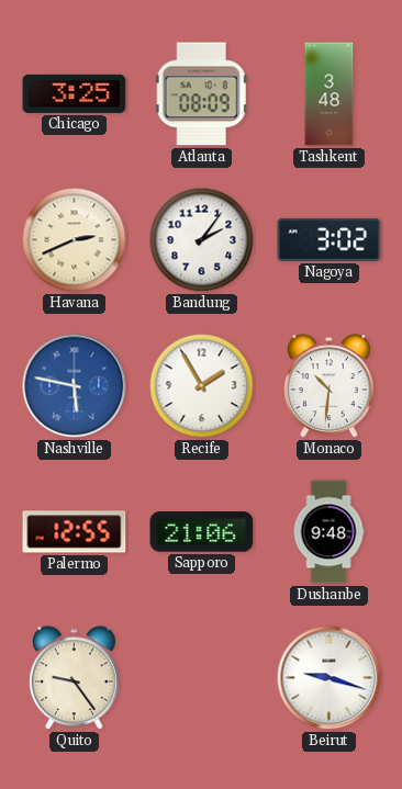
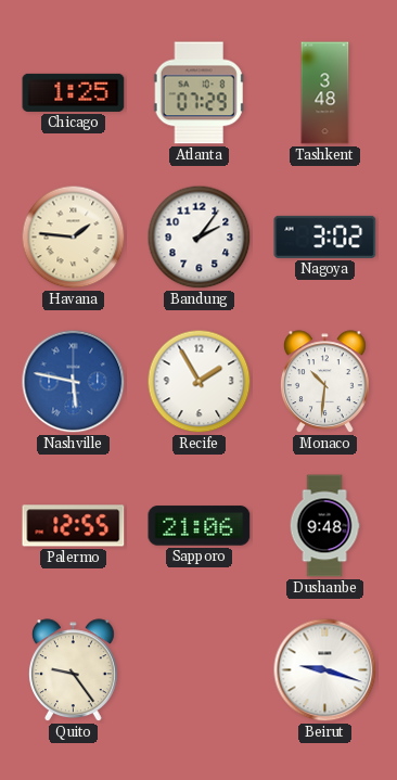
Chicago: 3:25 -> 1:25 (74, 92)
Atlanta: 08:09 -> 07:29 (198, 93)
Havana: 2:41 -> 1:46 (74, 238)
